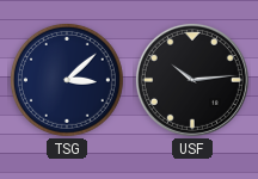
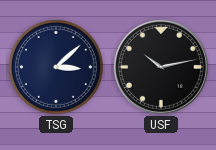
USF: 10:14 -> 10:13 (161, 67)
